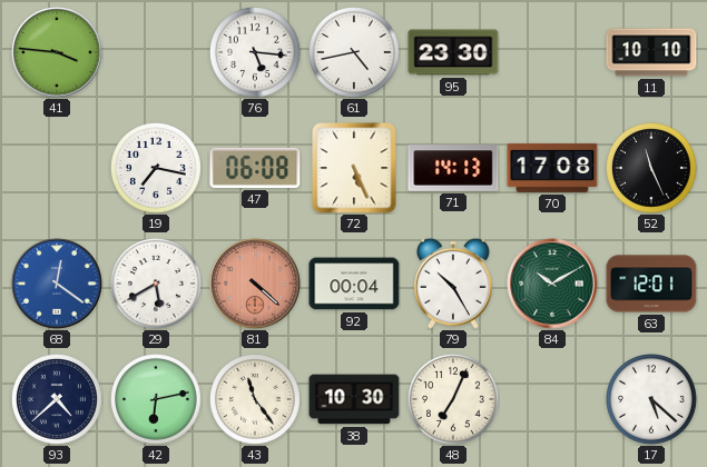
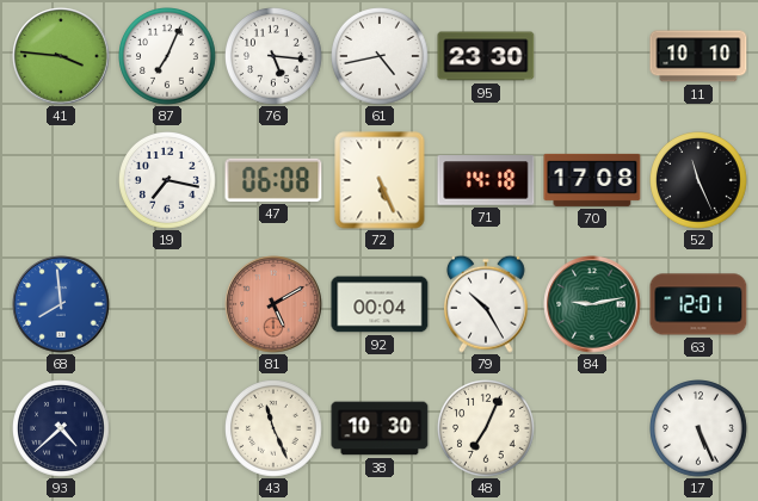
87: none -> 7:04 (168, 57)
71: 14:13 -> 14:18 (486, 180)
68: 12:21 -> 7:59 (61, 304)
29: 5:40 -> none (157, 285)
81: 4:22 -> 5:10 (273, 304)
84: 10:10 -> 9:13 (592, 304)
42: 6:13 -> none (157, 400)
43: 11:24 -> 11:26 (275, 429)
17: 5:22 -> 5:26 (700, 429)
